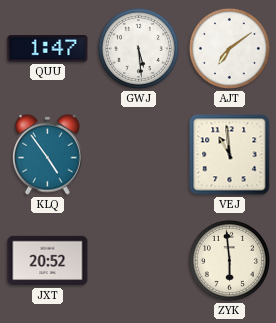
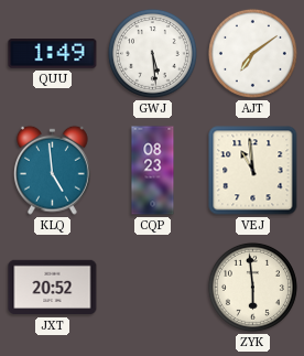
QUU: 1:47 -> 1:49 (53, 54)
KLQ: 4:54 -> 4:59 (53, 170)
CQP: none -> 08:23 (153, 171)
